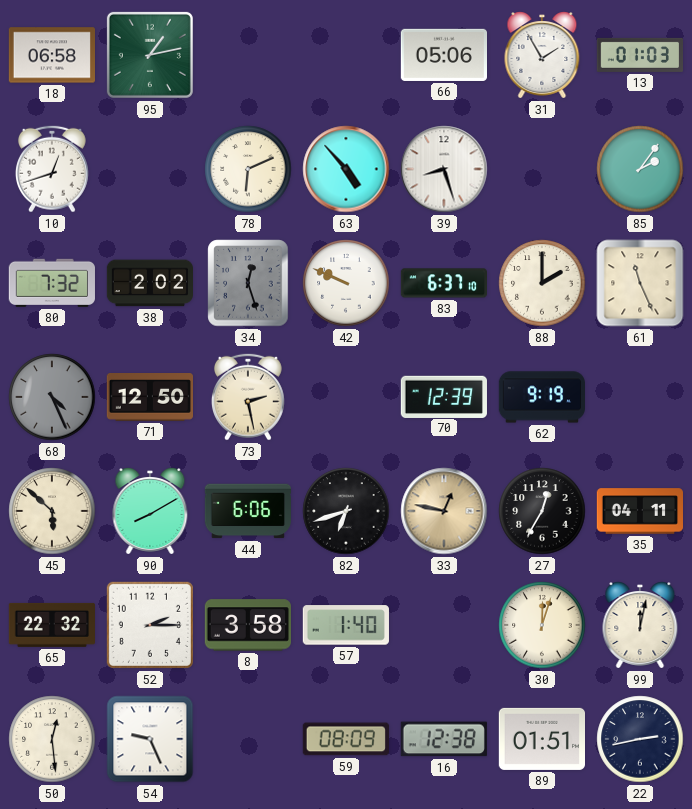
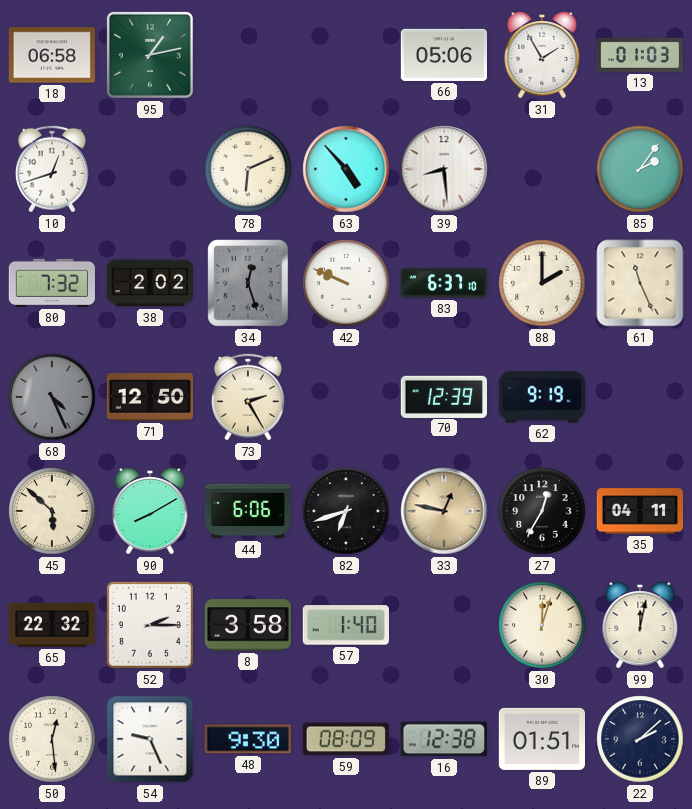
39: 8:27 -> 8:29 (444, 169)
73: 2:28 -> 2:25 (248, 397)
48: none -> 9:30 (248, 739)
22: 2:43 -> 2:08 (640, 739)
